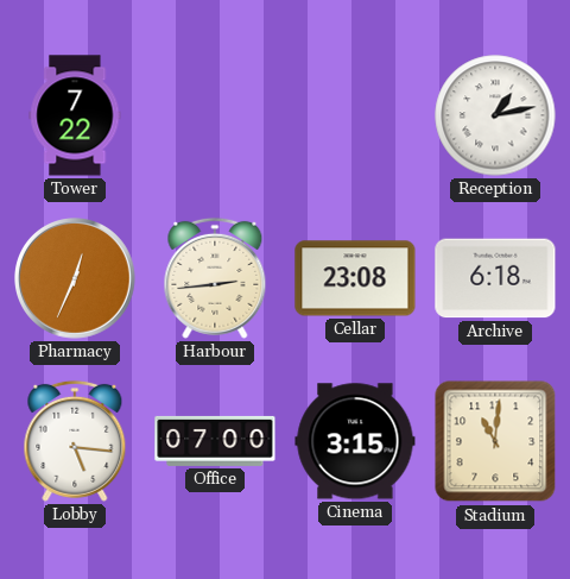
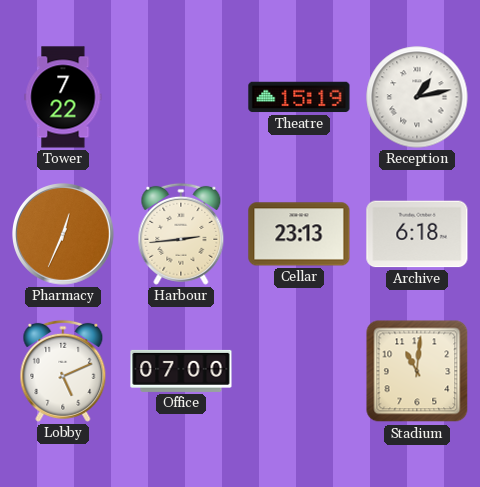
Theatre: none -> 15:19 (299, 97)
Cellar: 23:08 -> 23:13 (299, 234)
Lobby: 5:16 -> 5:11 (63, 371)
Cinema: 3:15 -> none (355, 441)
